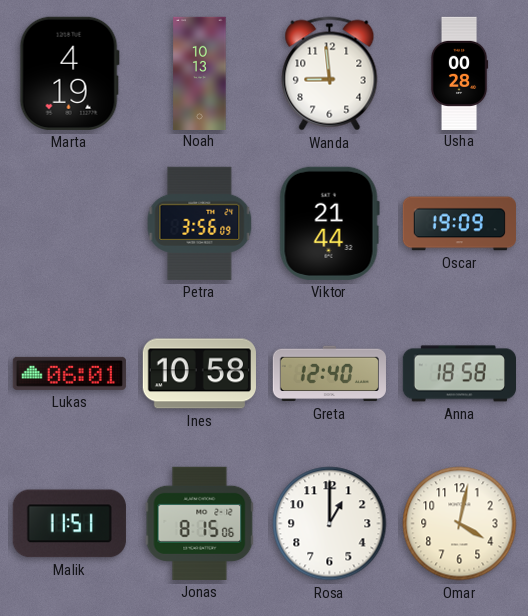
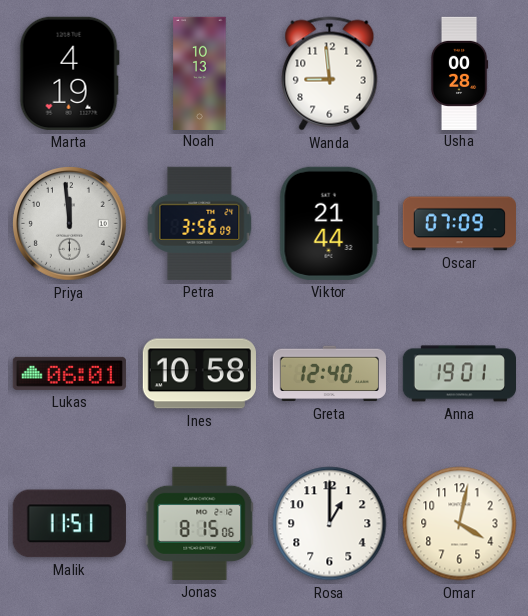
Priya: none -> 11:59 (70, 224)
Oscar: 19:09 -> 07:09 (459, 224)
Anna: 18:58 -> 19:01 (459, 374)
